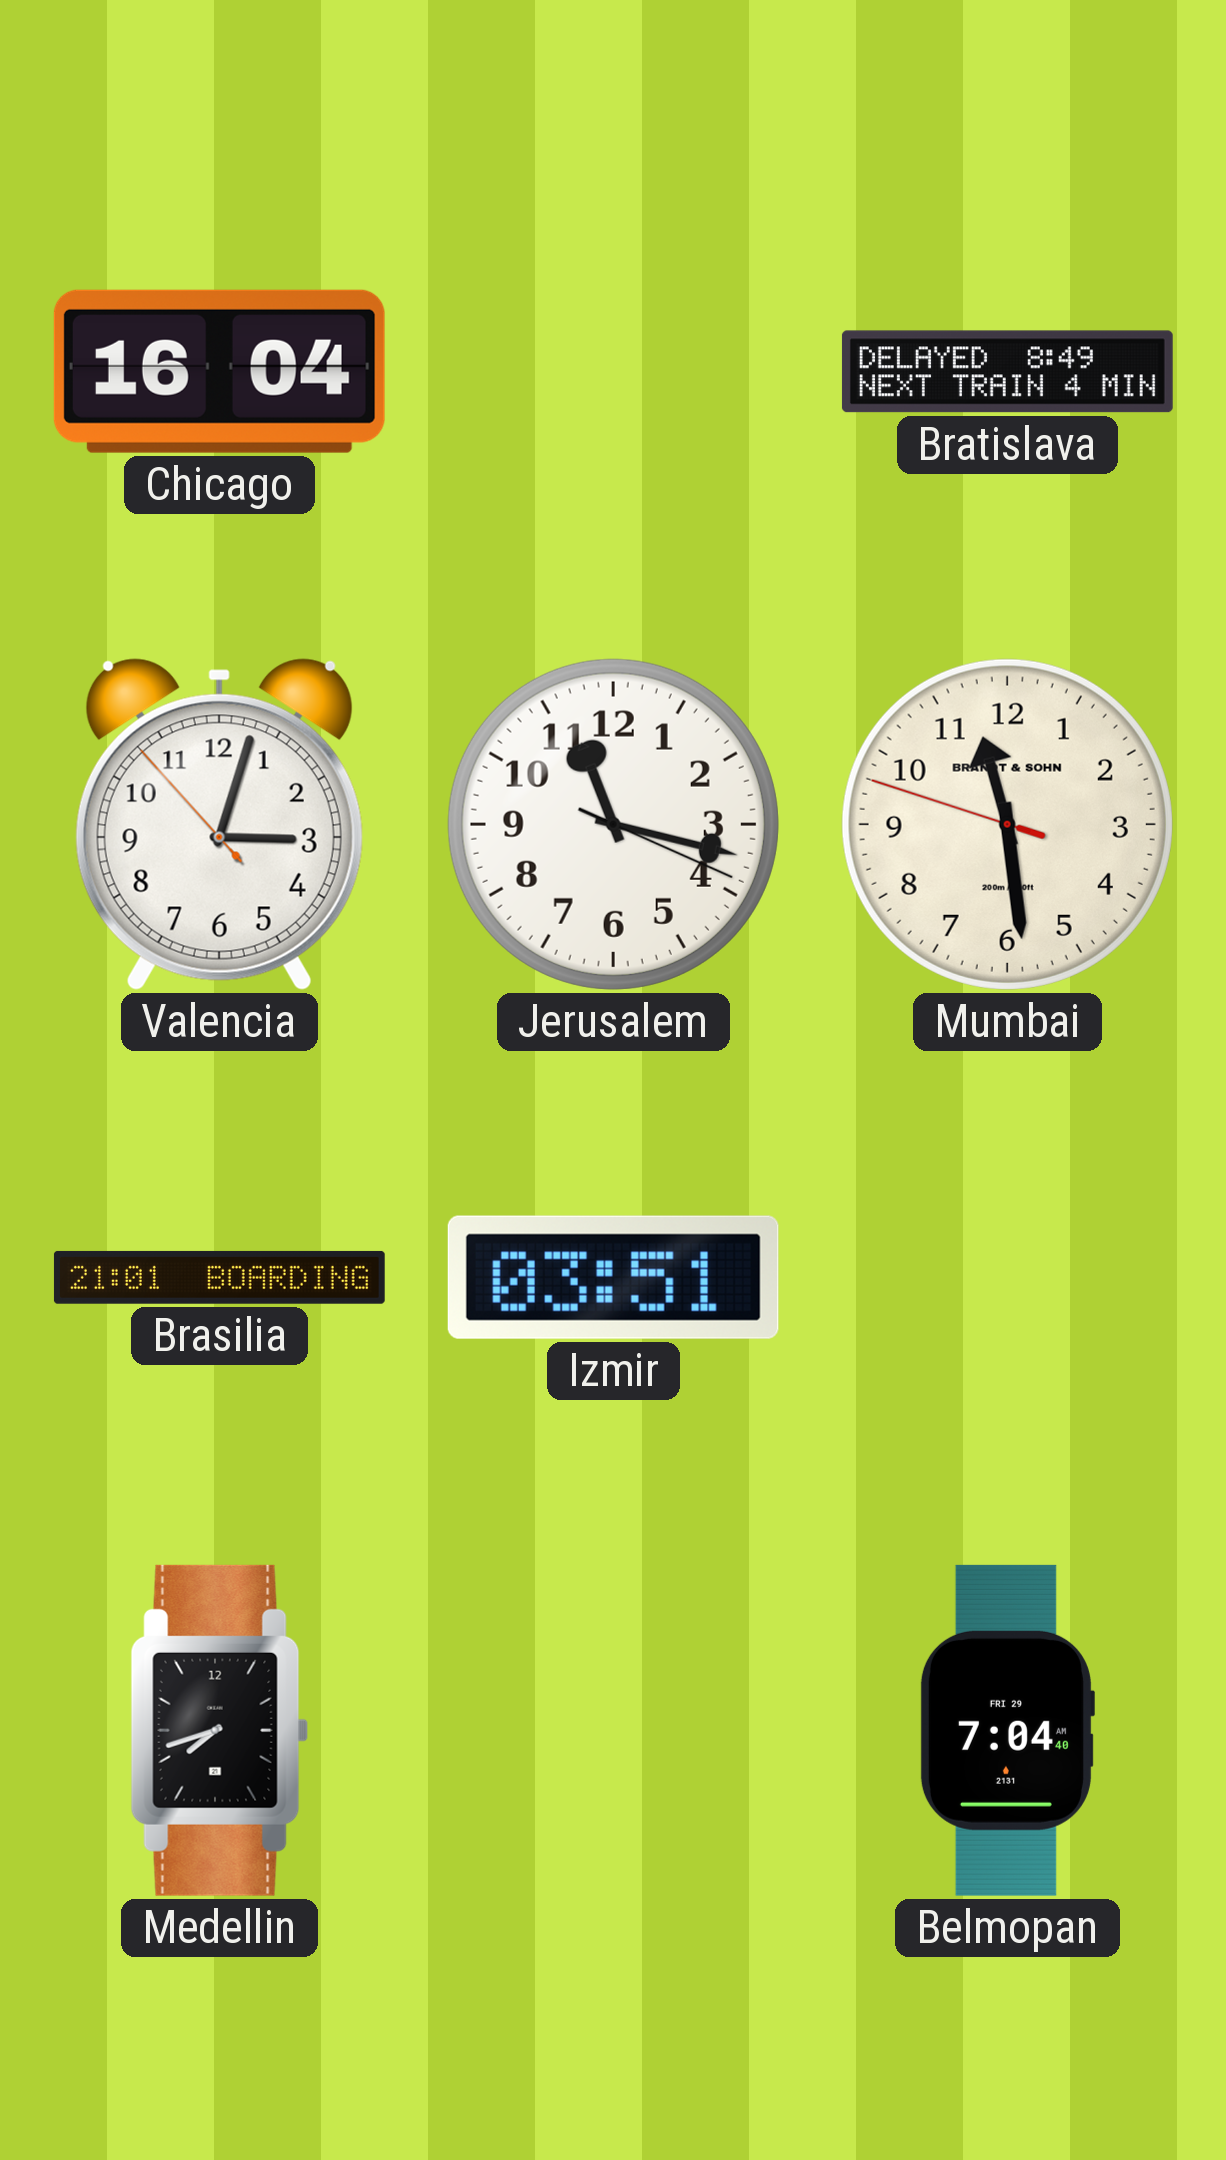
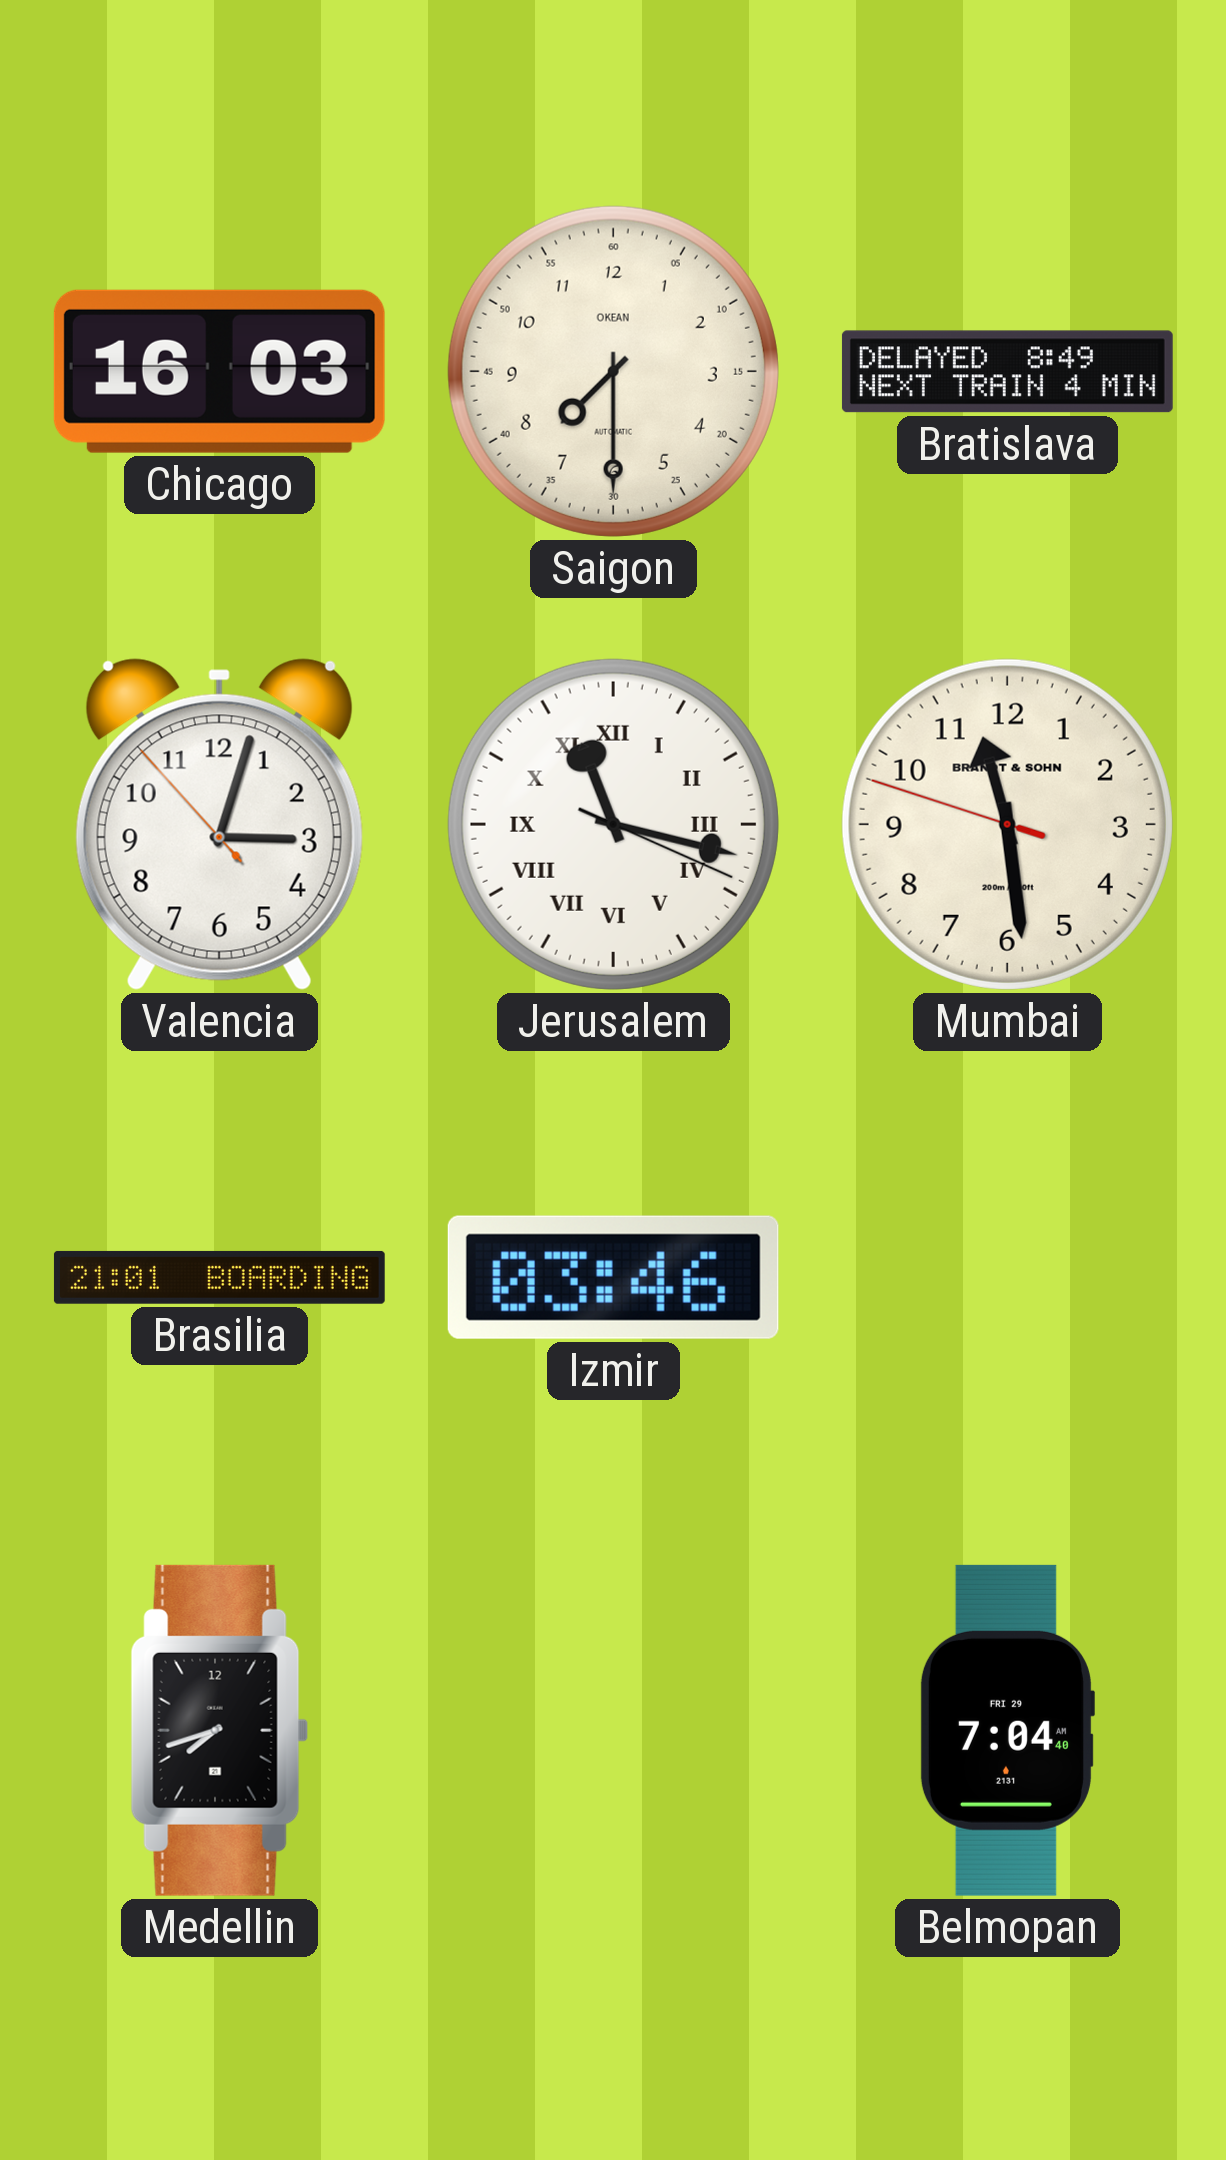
Chicago: 16:04 -> 16:03 (219, 371)
Saigon: none -> 7:30 (613, 371)
Jerusalem numerals: Arabic -> Roman (613, 824)
Izmir: 03:51 -> 03:46 (613, 1277)
